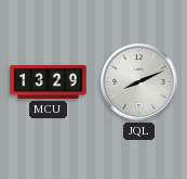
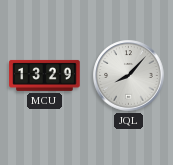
JQL: 8:11 -> 8:07 (129, 76)
